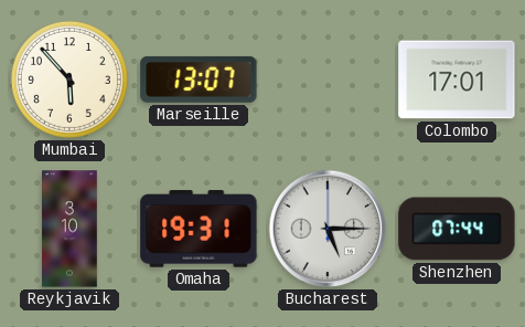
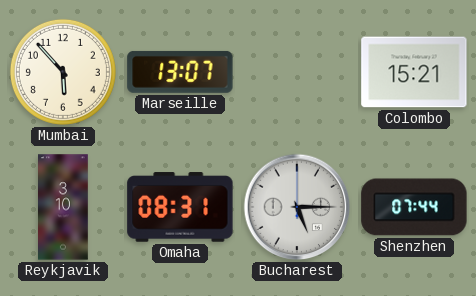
Colombo: 17:01 -> 15:21 (414, 72)
Omaha: 19:31 -> 08:31 (180, 207)
